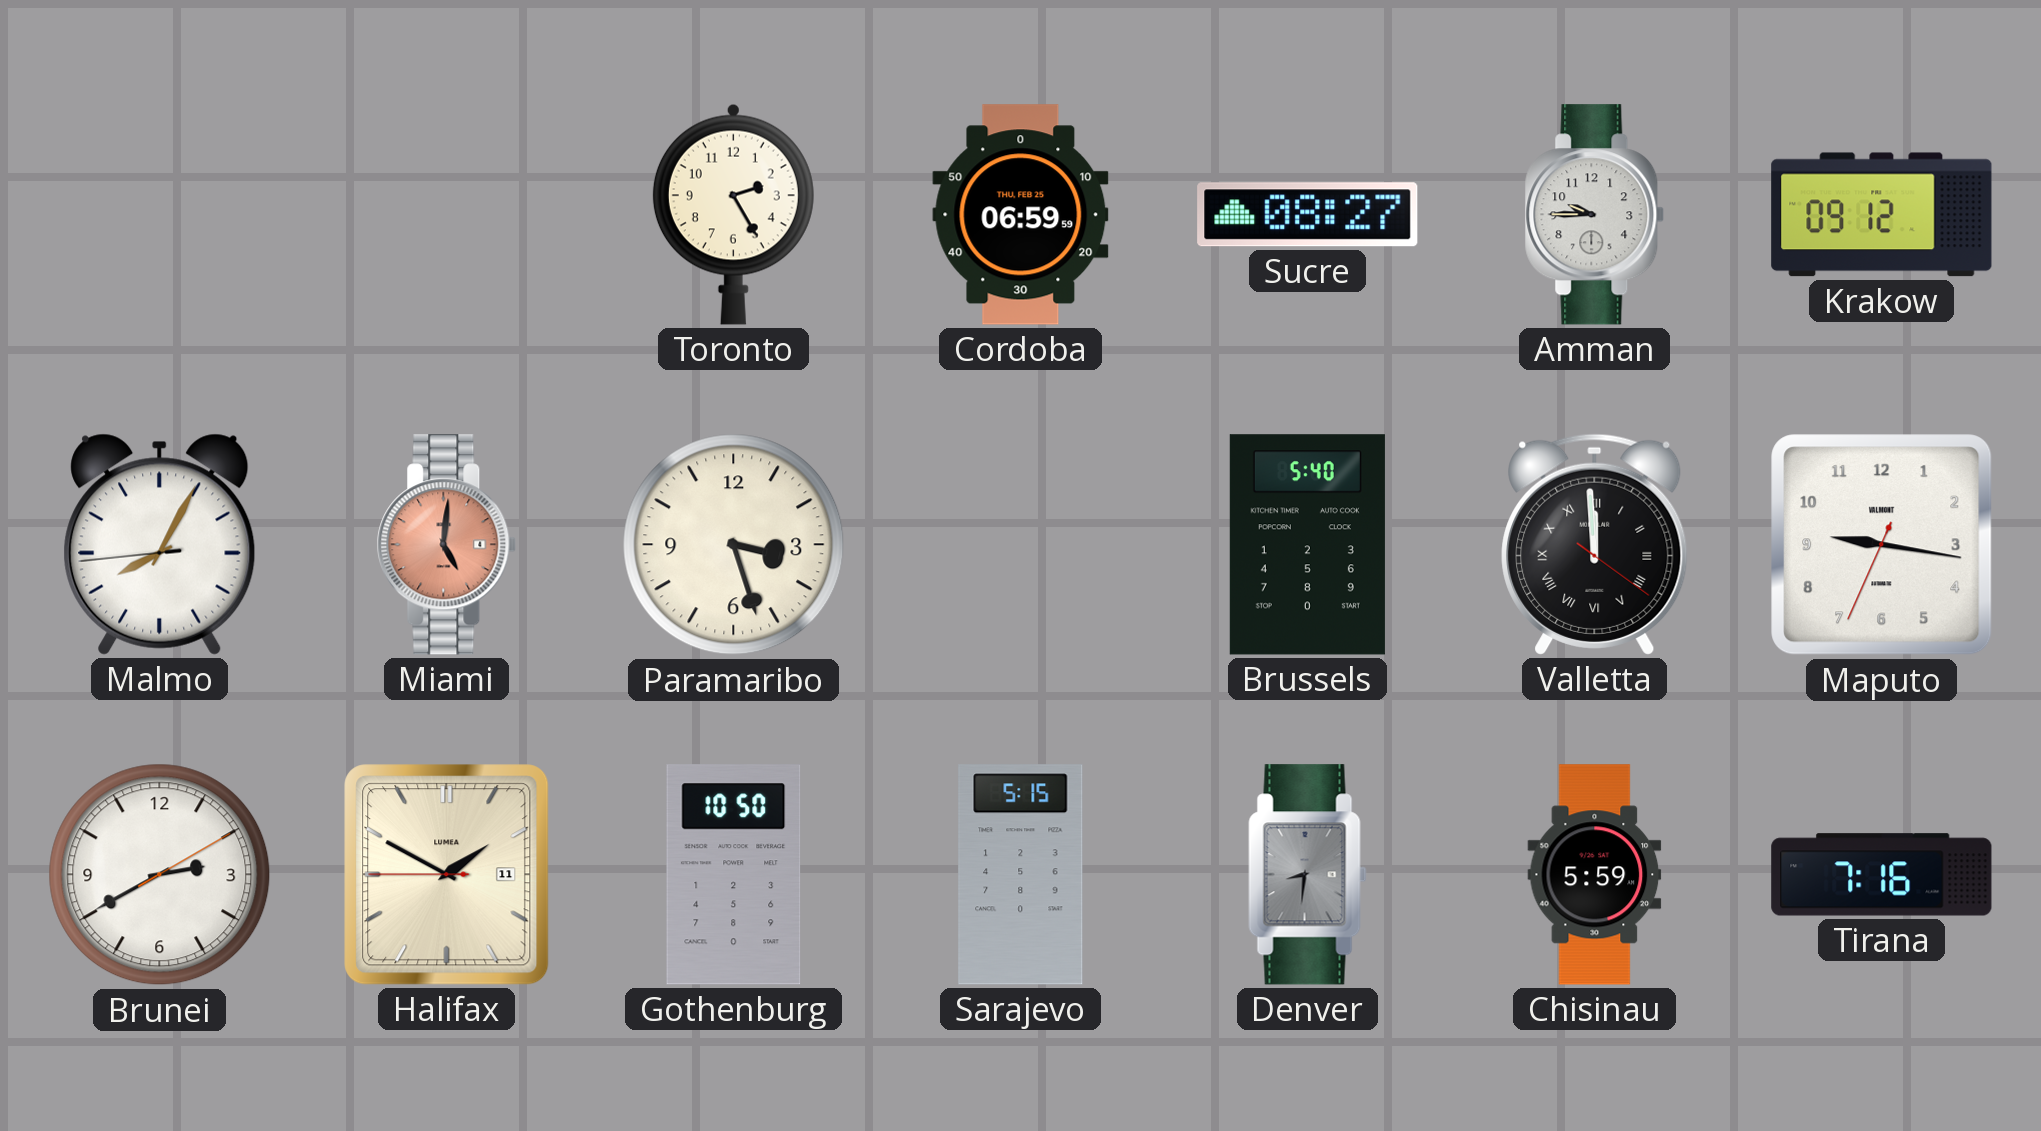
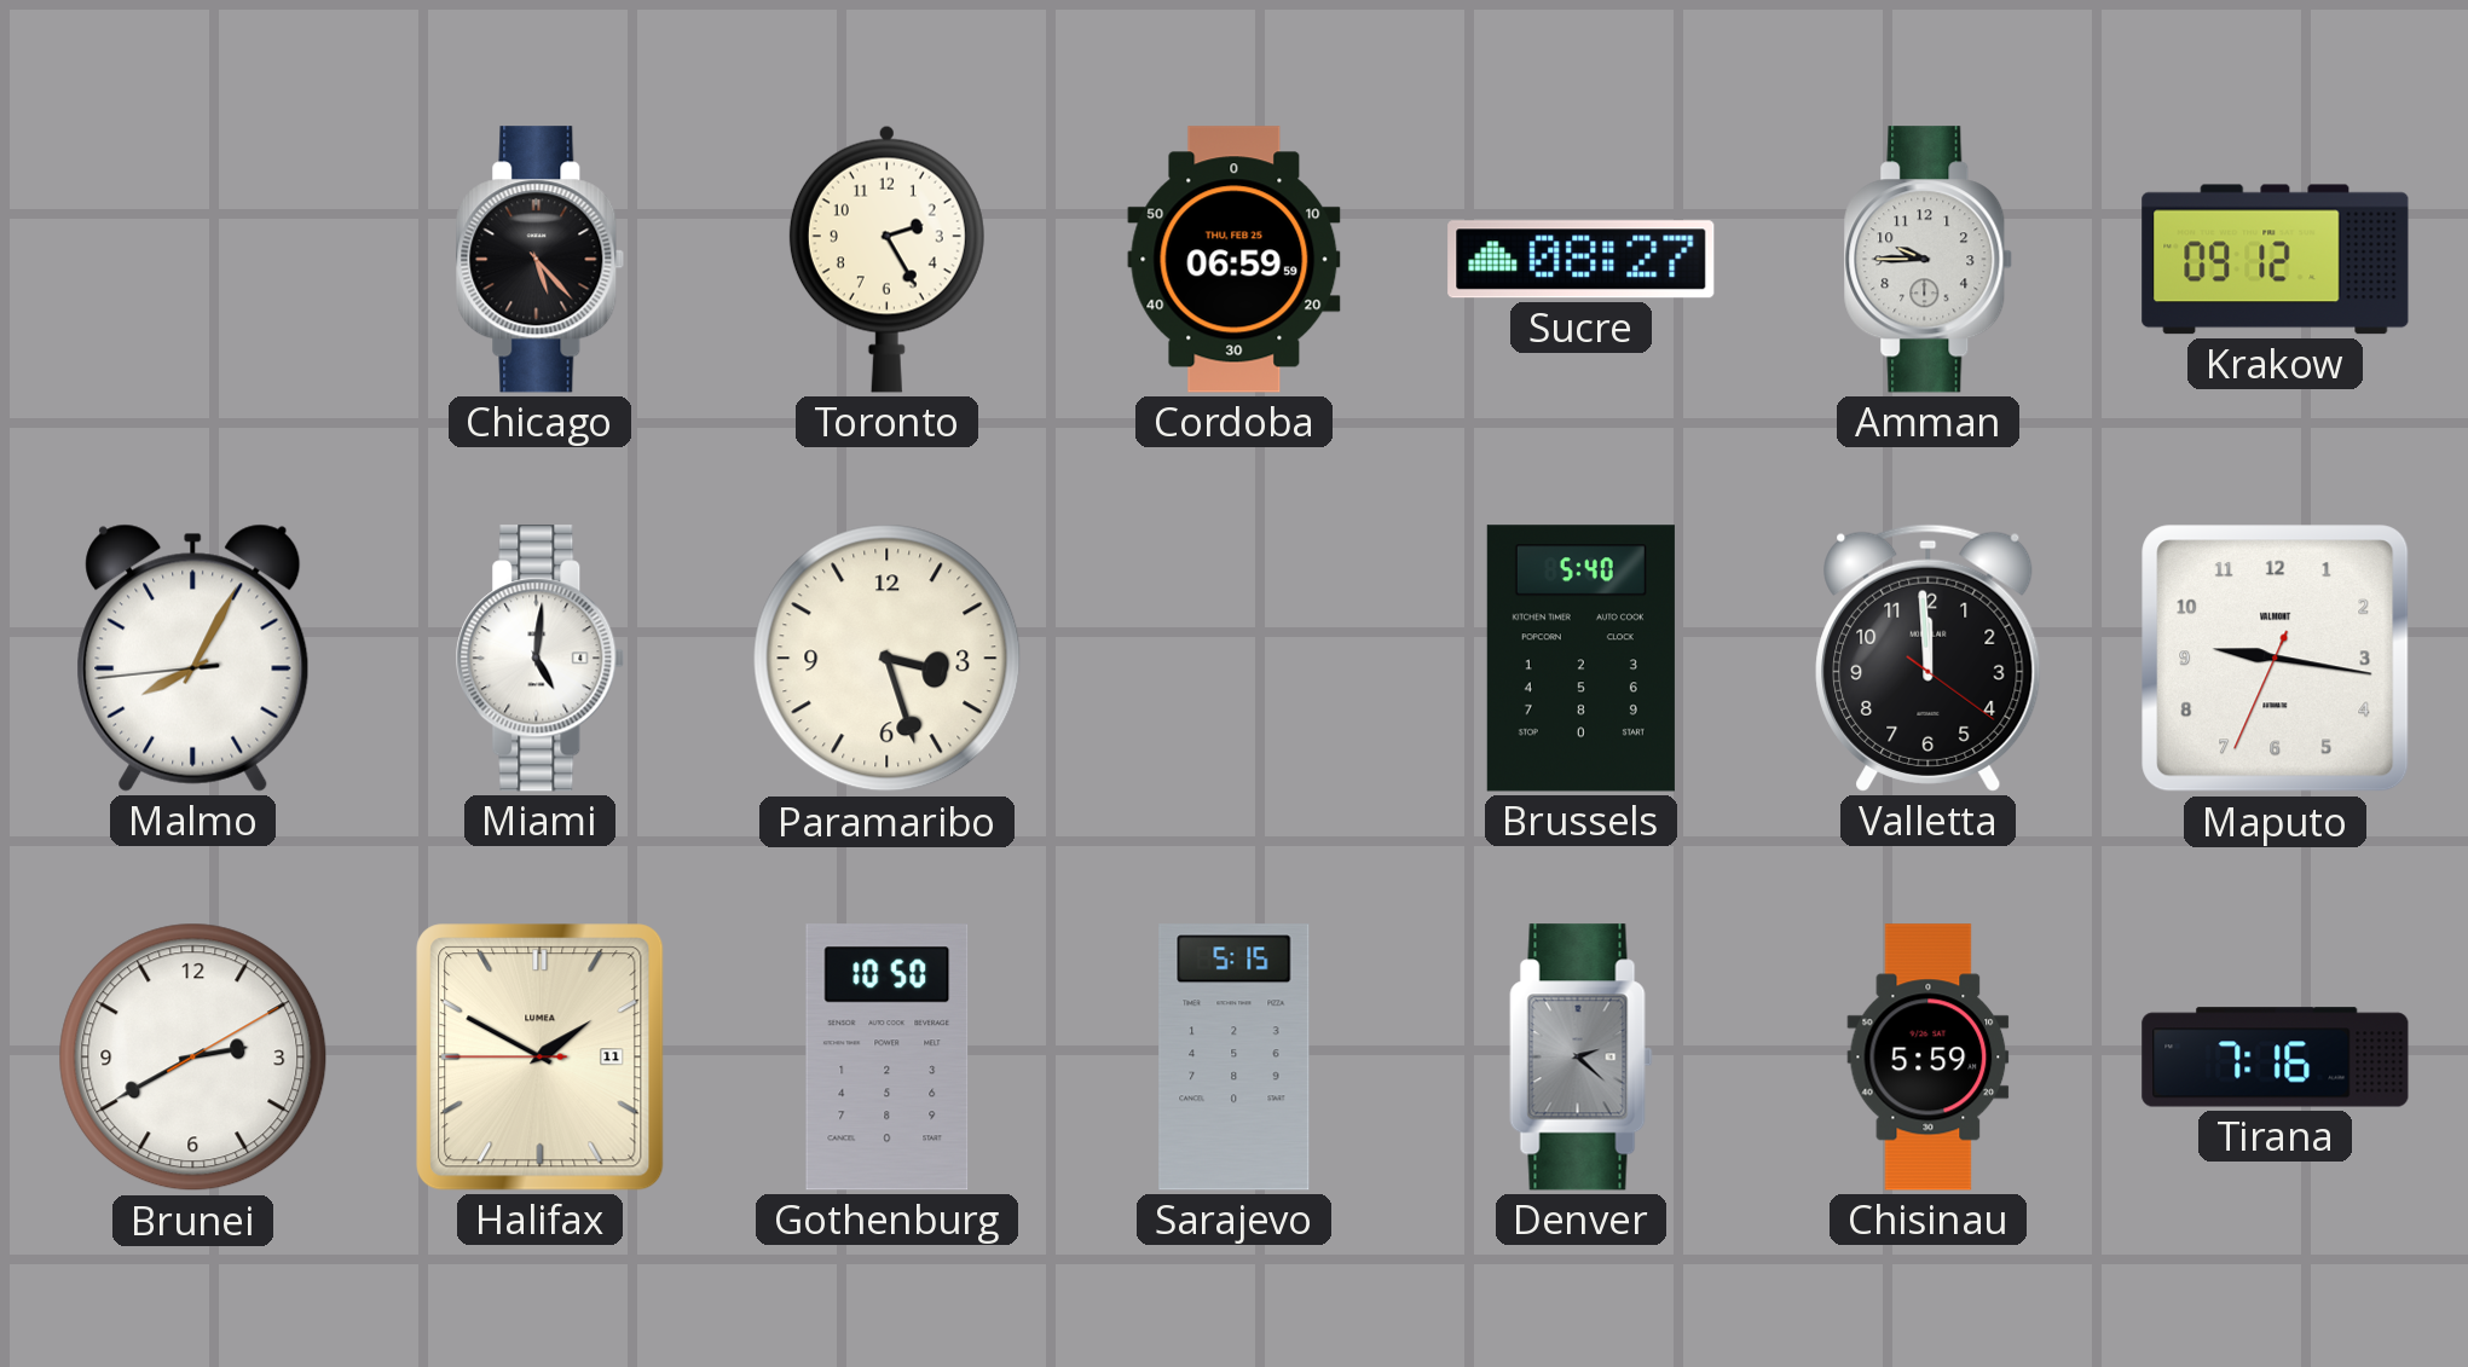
Chicago: none -> 5:23 (541, 260)
Miami dial: salmon -> white (541, 659)
Valletta numerals: Roman -> Arabic (1929, 658)
Denver: 8:31 -> 2:22 (1582, 1058)
